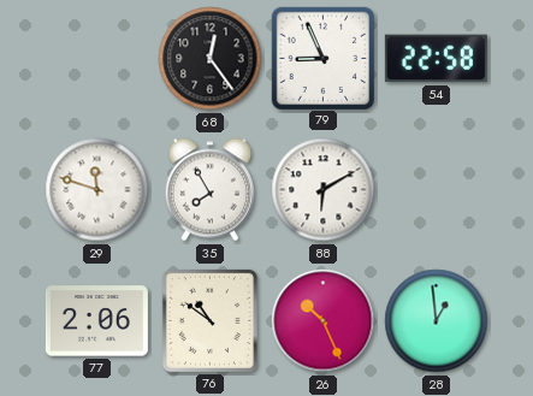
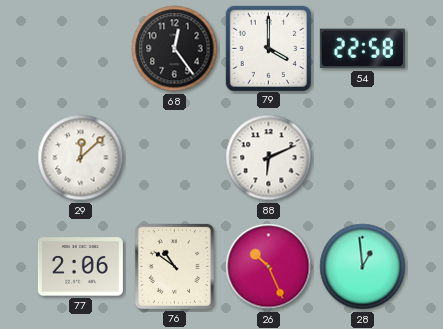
79: 8:56 -> 4:00 (268, 48)
29: 11:48 -> 12:08 (81, 158)
35: 7:55 -> none (209, 190)
88: 6:10 -> 6:11 (269, 158)
